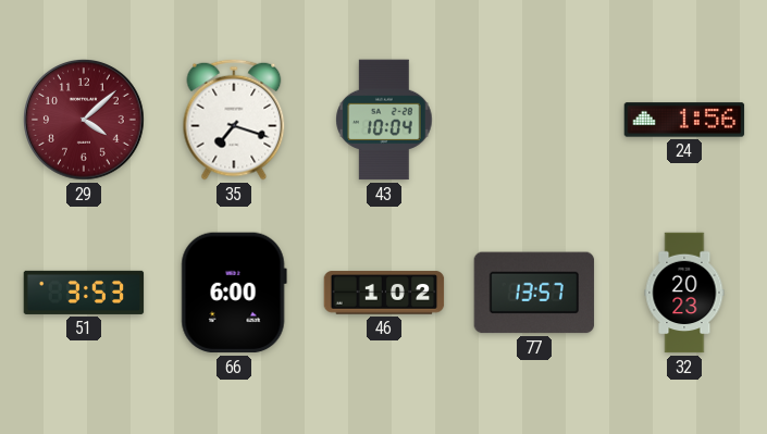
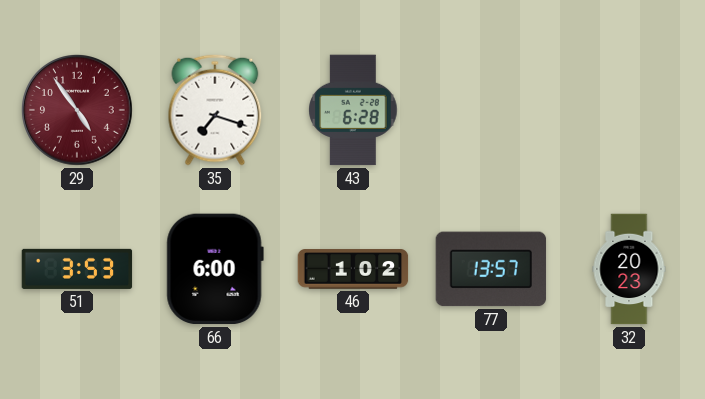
29: 4:08 -> 4:54 (77, 110)
43: 10:04 -> 6:28 (353, 110)
24: 1:56 -> none (684, 120)
